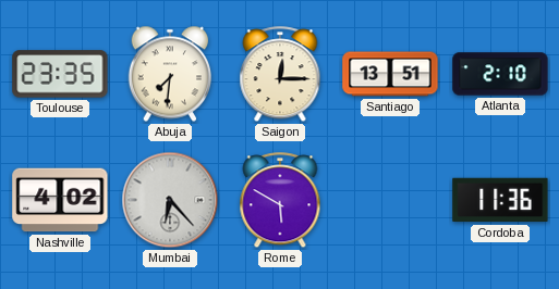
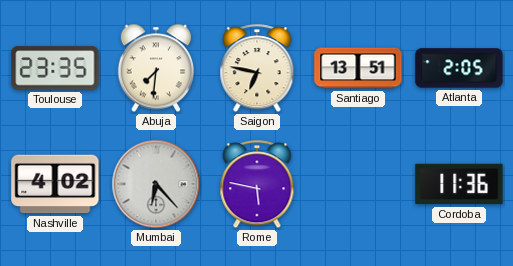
Saigon: 12:15 -> 6:47 (257, 69)
Atlanta: 2:10 -> 2:05 (459, 68)
Rome: 5:50 -> 5:47 (257, 185)
